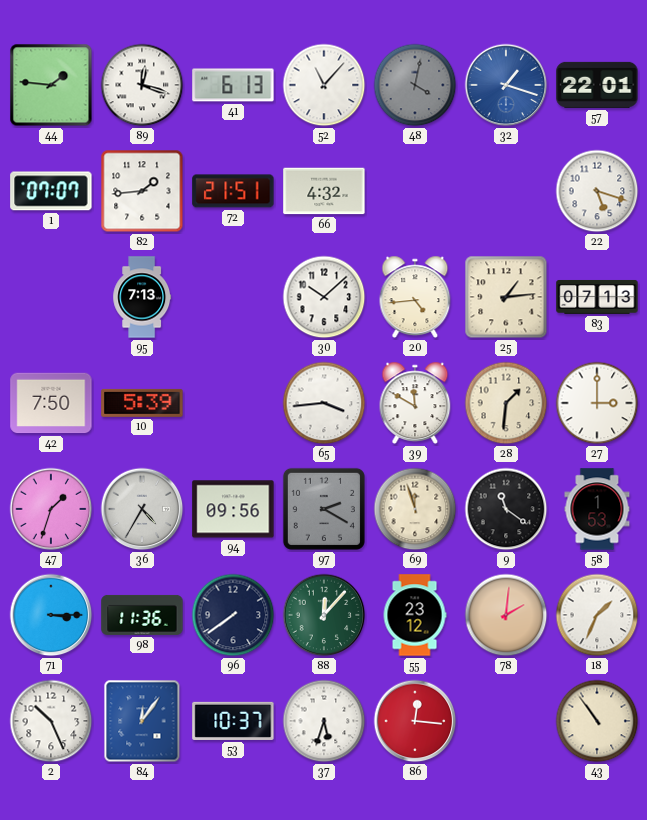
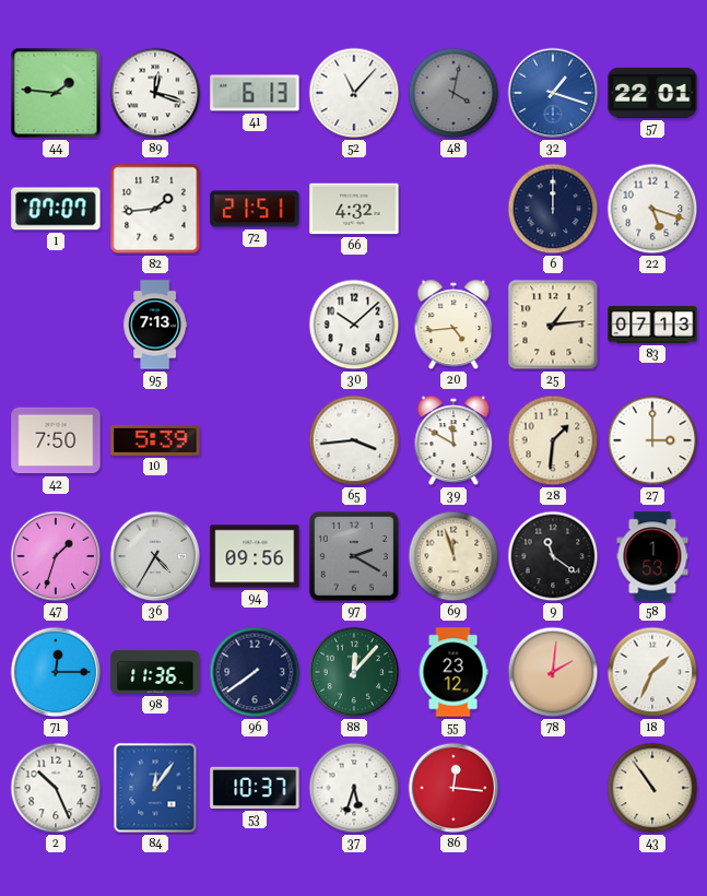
6: none -> 12:00 (553, 209)
71: 3:15 -> 12:15 (56, 672)
